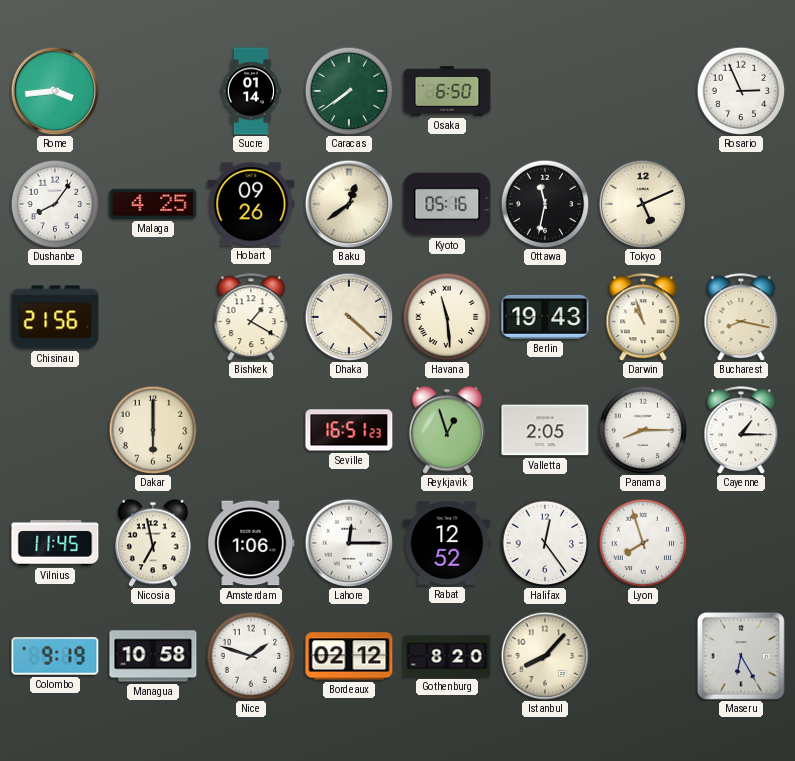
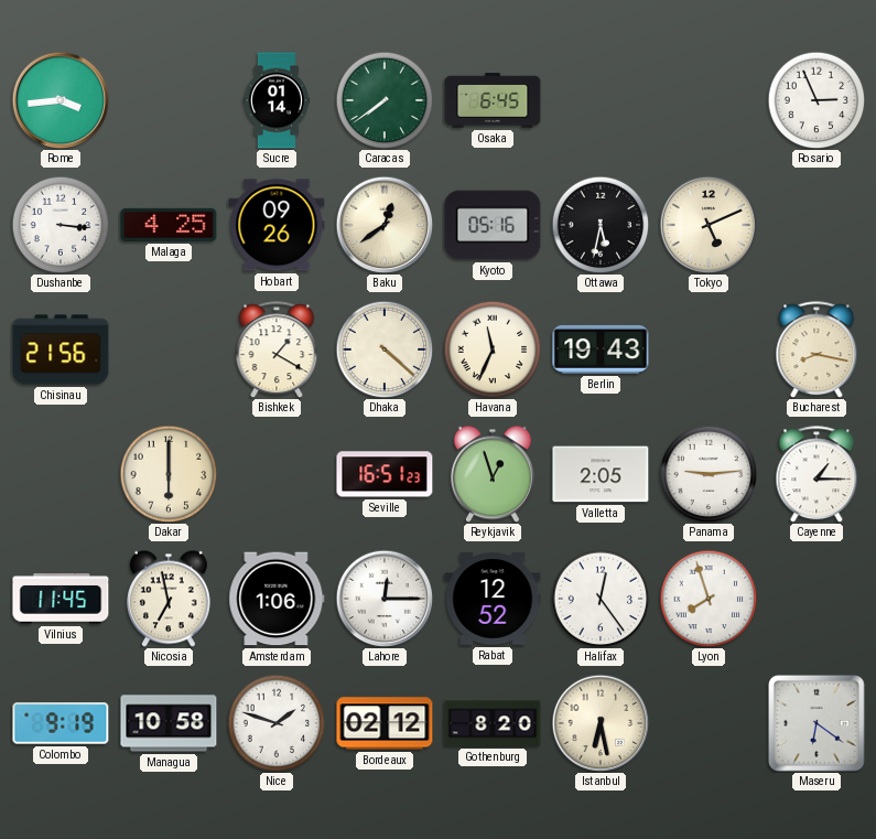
Osaka: 6:50 -> 6:45 (493, 100)
Dushanbe: 8:06 -> 3:16 (61, 225)
Ottawa: 11:32 -> 5:32 (601, 225)
Havana: 11:29 -> 11:34 (493, 349)
Darwin: 10:57 -> none (643, 317)
Panama: 8:15 -> 9:14 (709, 474)
Istanbul: 8:07 -> 6:28 (601, 723)
Maseru: 6:25 -> 6:21 (816, 723)
